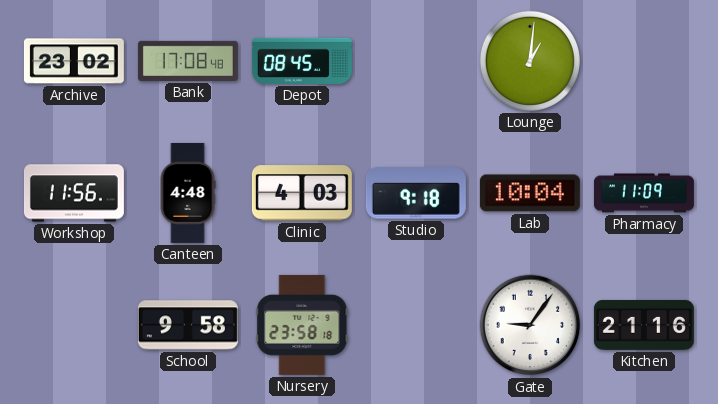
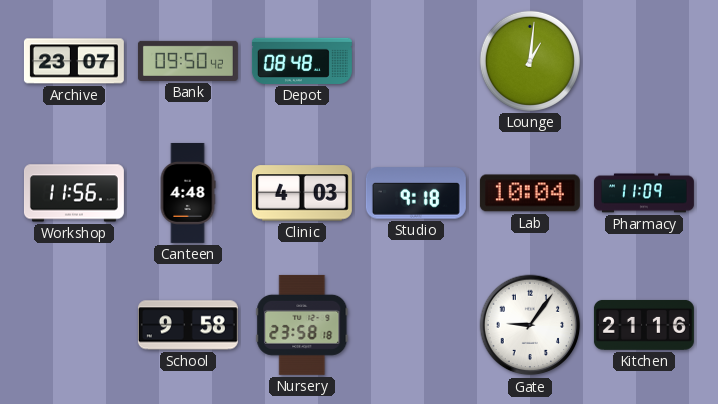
Archive: 23:02 -> 23:07 (74, 61)
Bank: 17:08 -> 09:50 (188, 61)
Depot: 08:45 -> 08:48 (302, 61)
